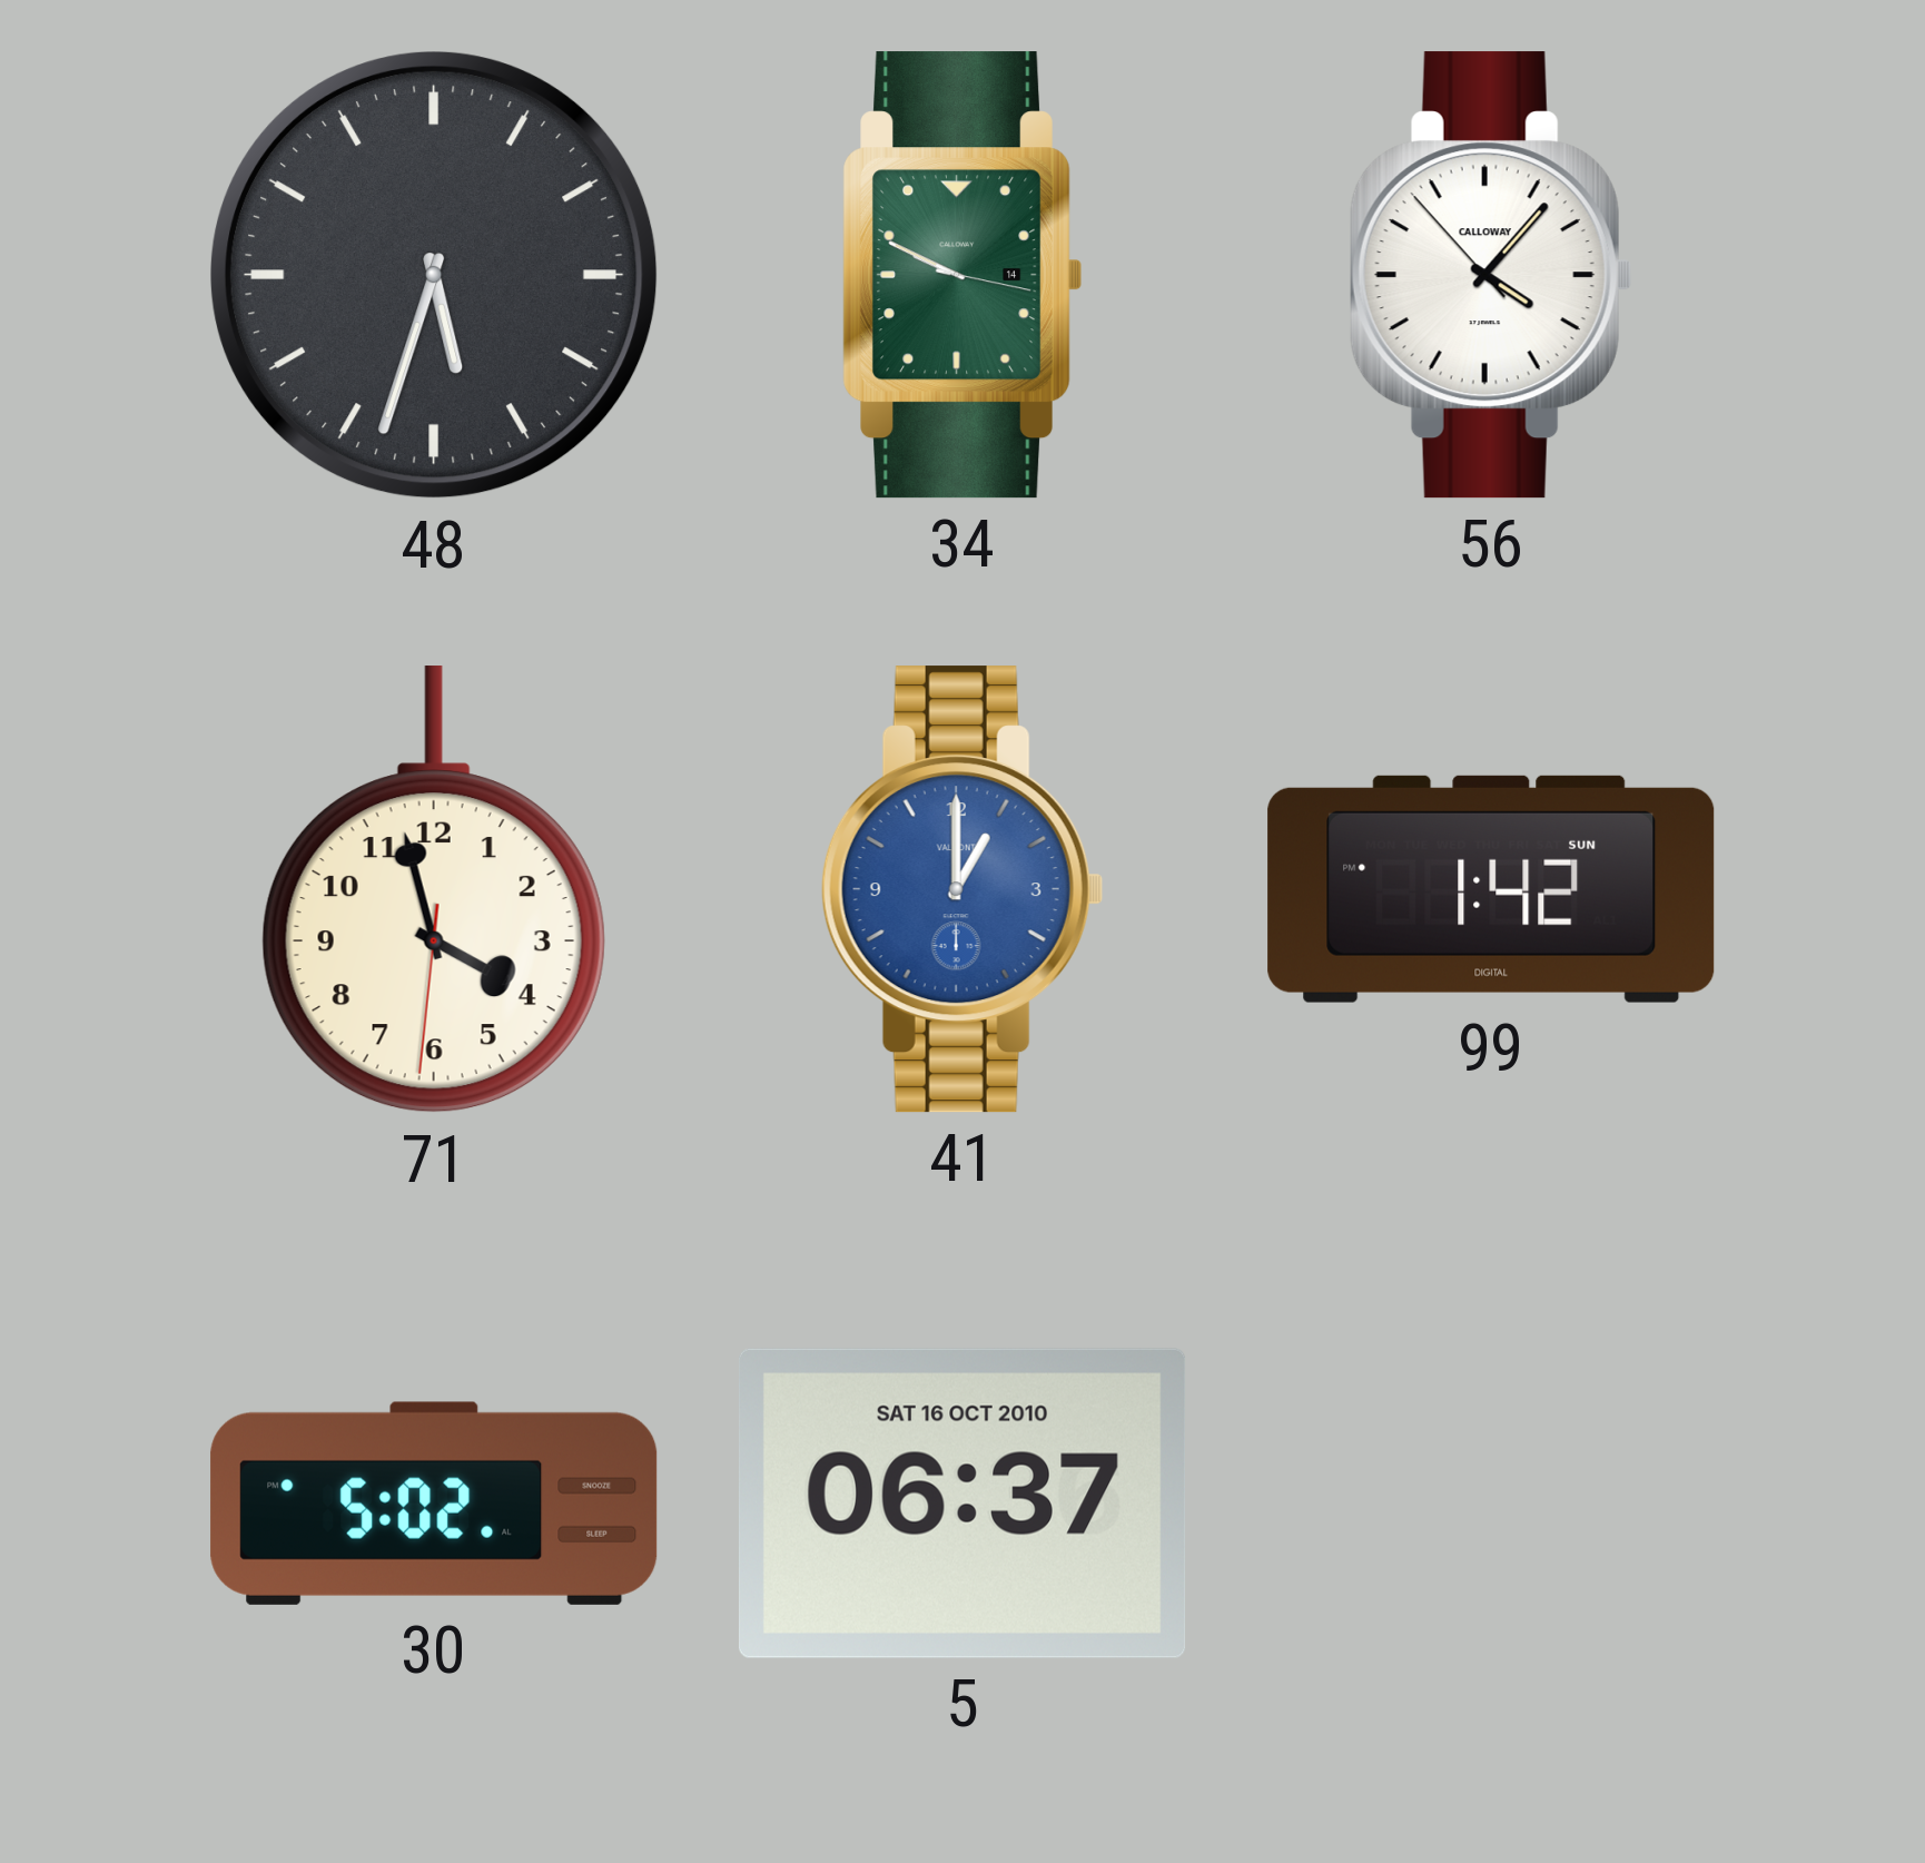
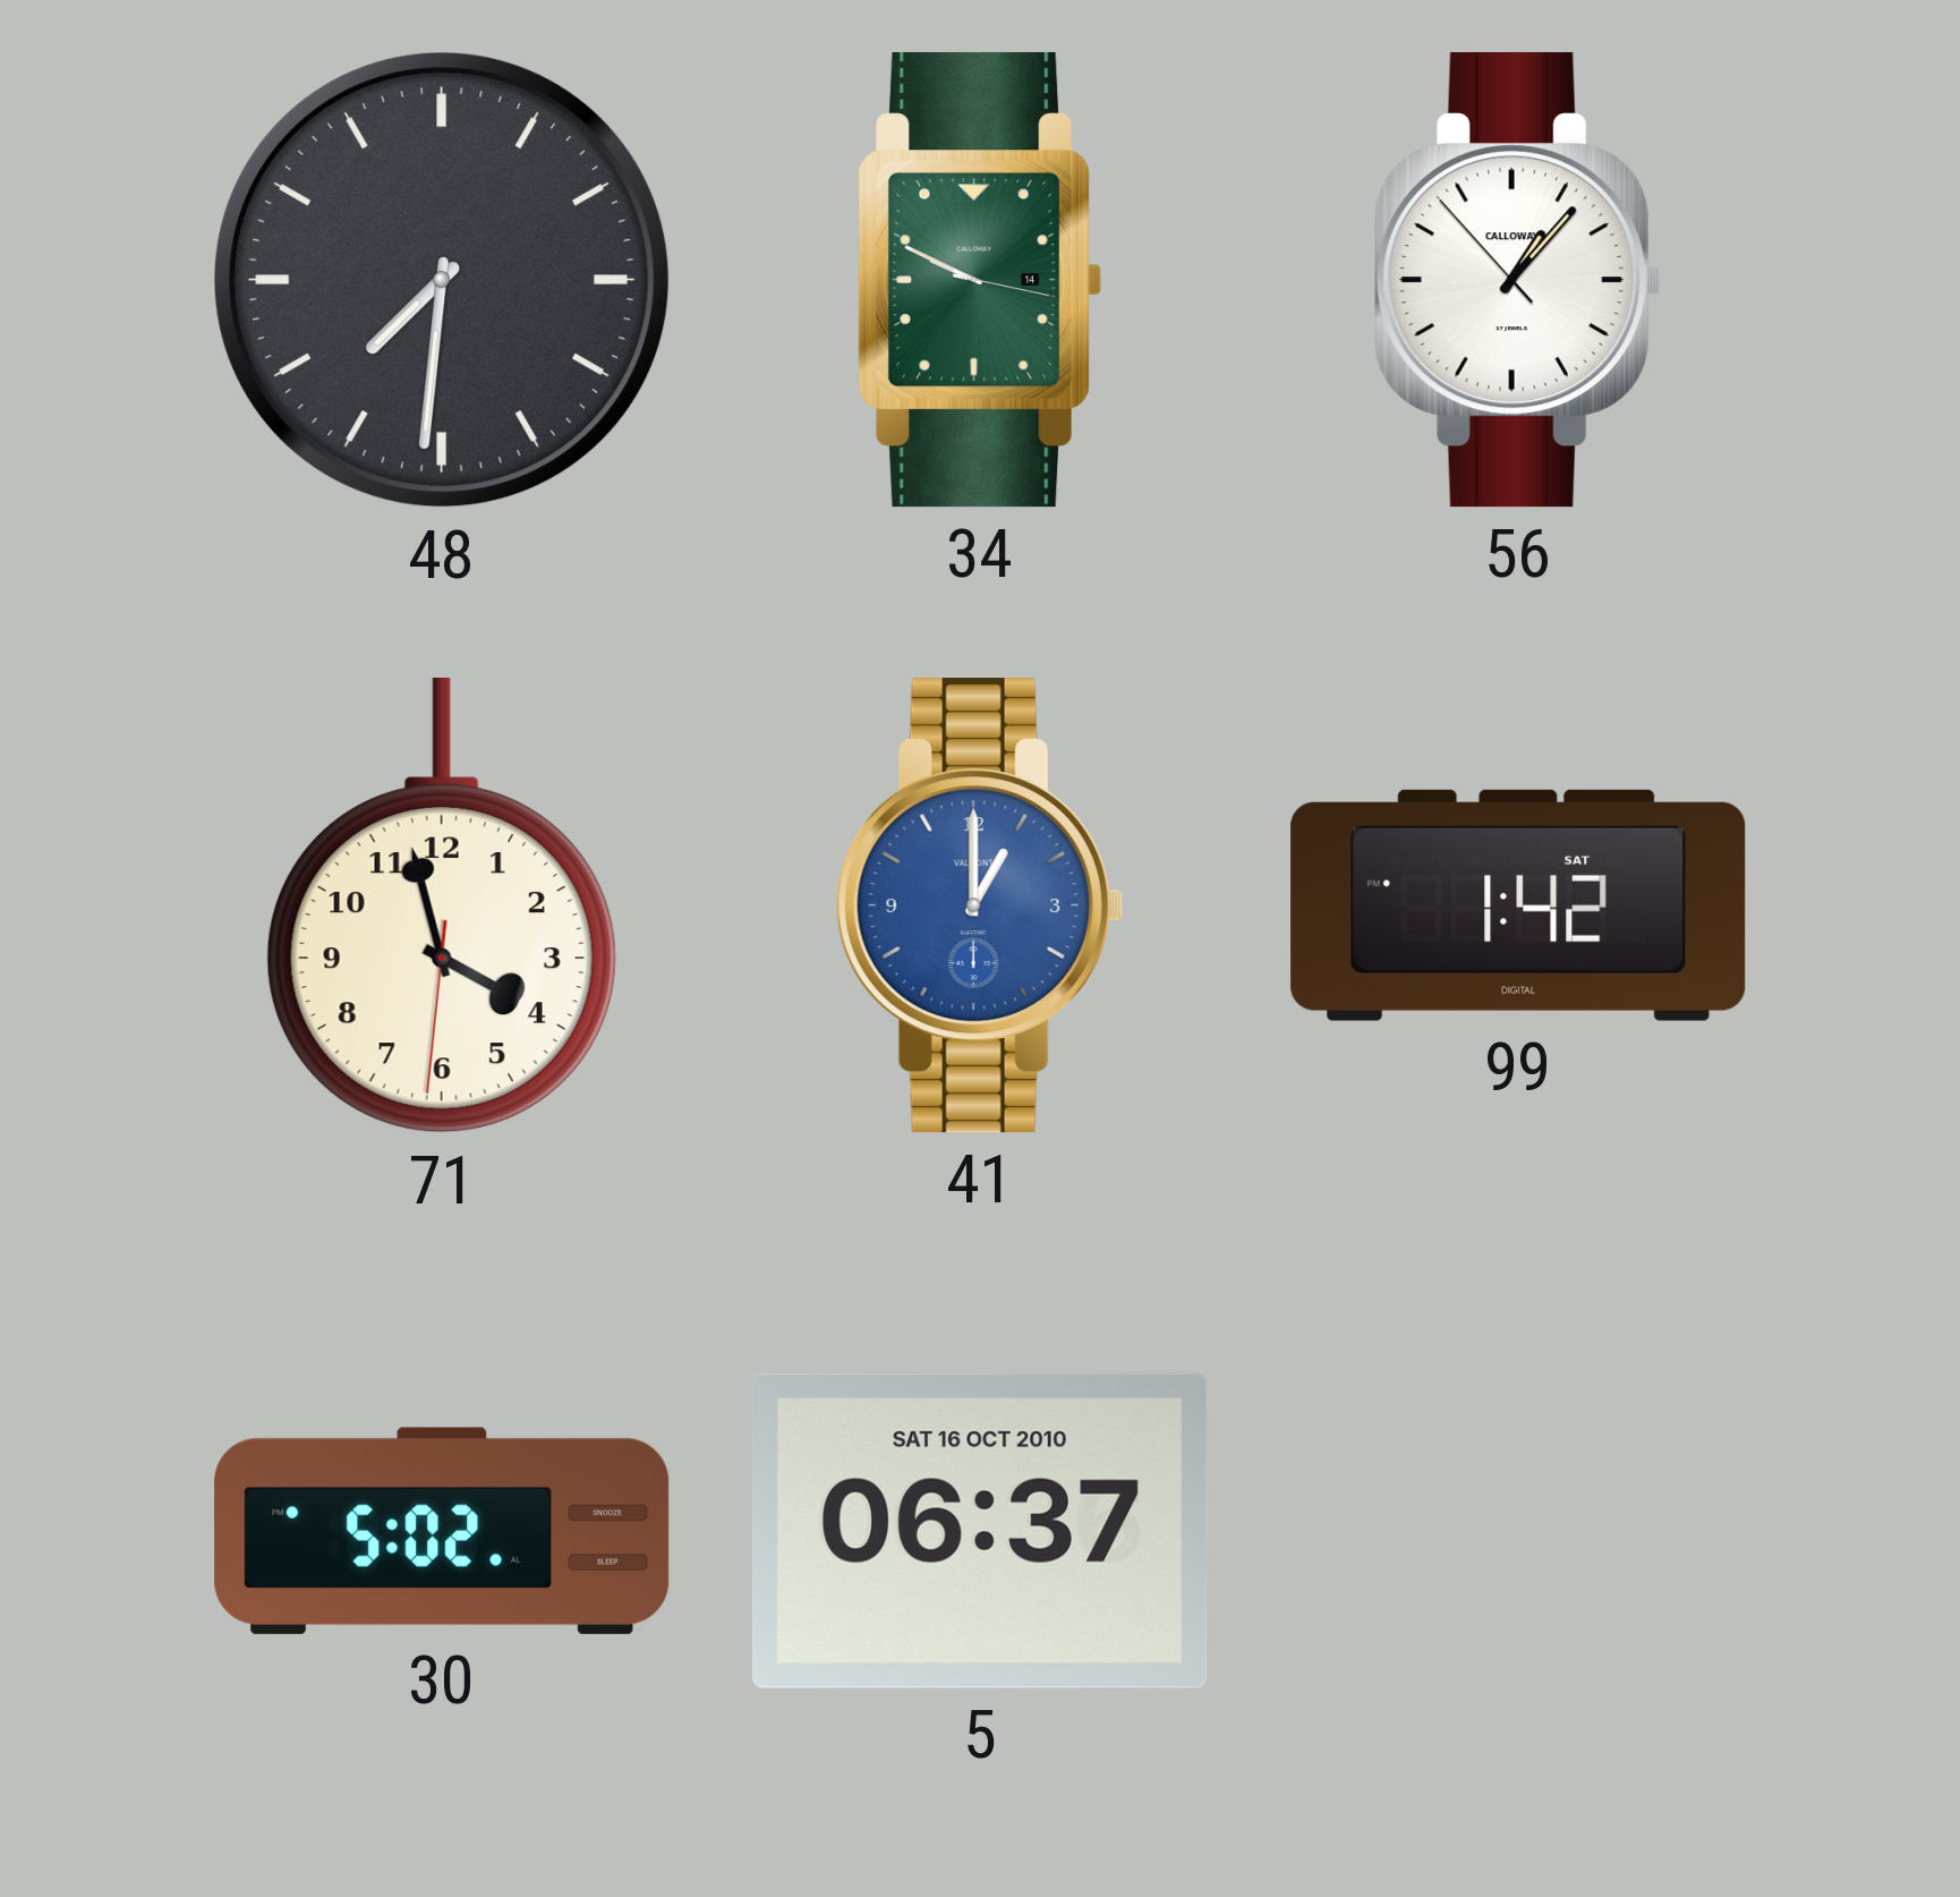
48: 5:33 -> 7:31 (442, 280)
56: 4:06 -> 1:06 (1518, 280)
99 date: SUN -> SAT (1518, 905)
